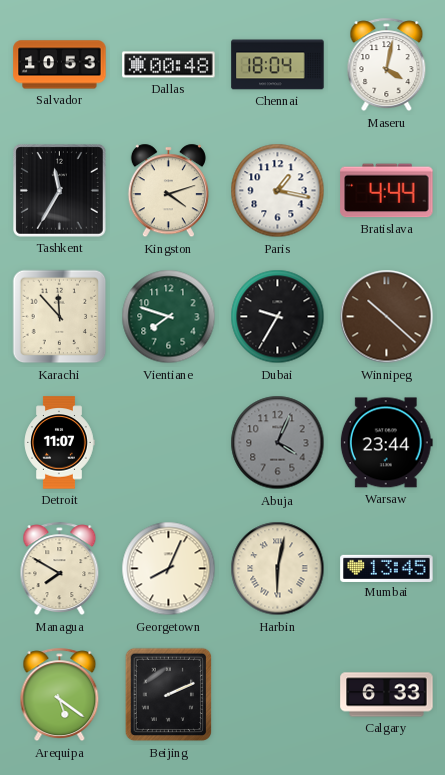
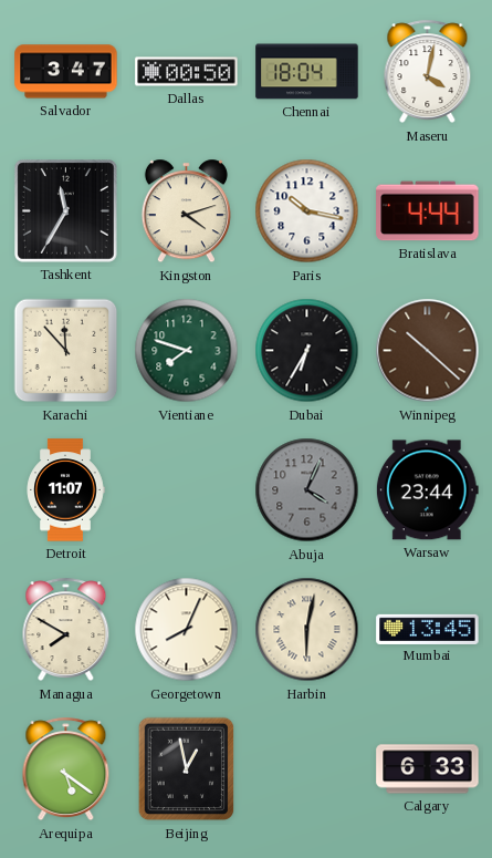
Salvador: 10:53 -> 3:47 (66, 72)
Dallas: 00:48 -> 00:50 (187, 72)
Paris: 1:17 -> 10:17 (307, 211)
Dubai: 9:35 -> 6:35 (307, 351)
Beijing: 2:11 -> 12:58 (187, 769)
